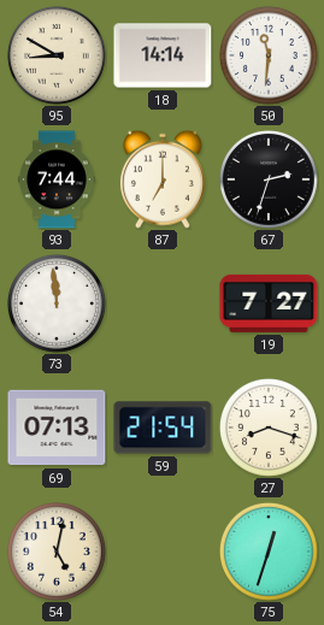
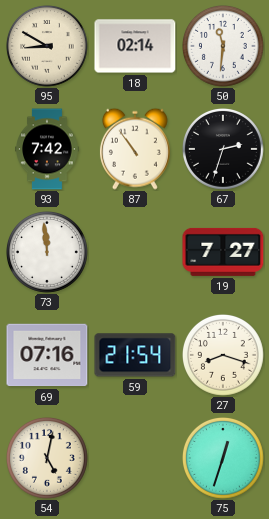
18: 14:14 -> 02:14 (135, 46)
93: 7:44 -> 7:42 (47, 149)
87: 7:00 -> 10:54 (135, 149)
69: 07:13 -> 07:16 (47, 355)
